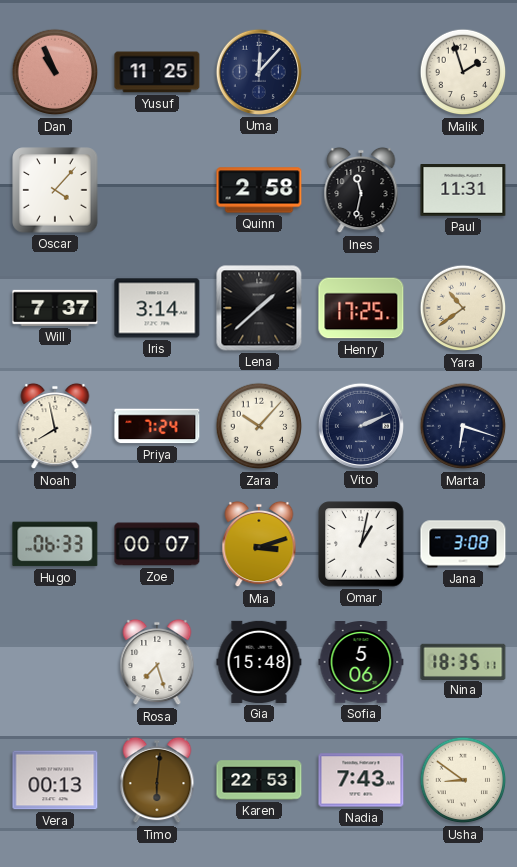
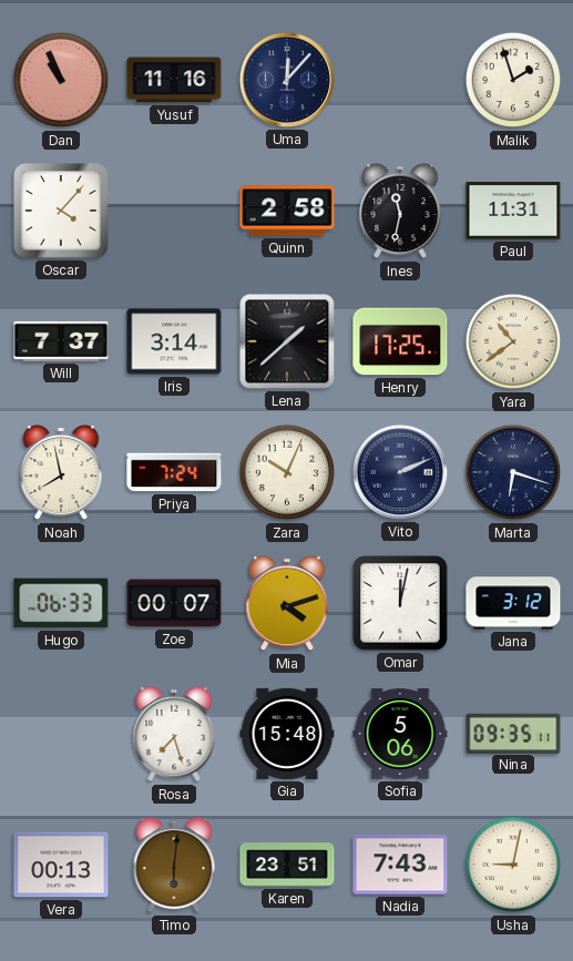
Yusuf: 11:25 -> 11:16 (174, 80)
Zara: 10:07 -> 10:04 (287, 472)
Mia: 3:12 -> 4:12 (287, 603)
Omar: 1:02 -> 12:02 (400, 603)
Jana: 3:08 -> 3:12 (513, 603)
Nina: 18:35 -> 09:35 (513, 733)
Karen: 22:53 -> 23:51 (287, 865)
Usha: 8:51 -> 9:02 (513, 865)
